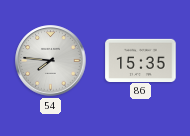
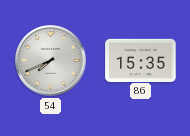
54: 7:46 -> 7:41 (51, 61)
